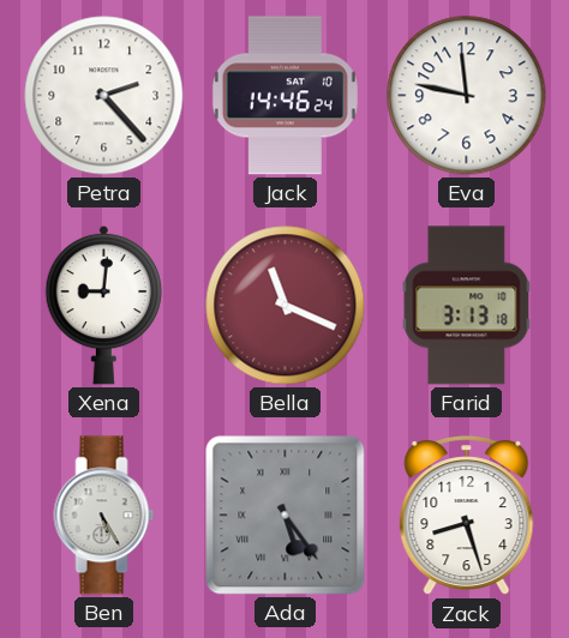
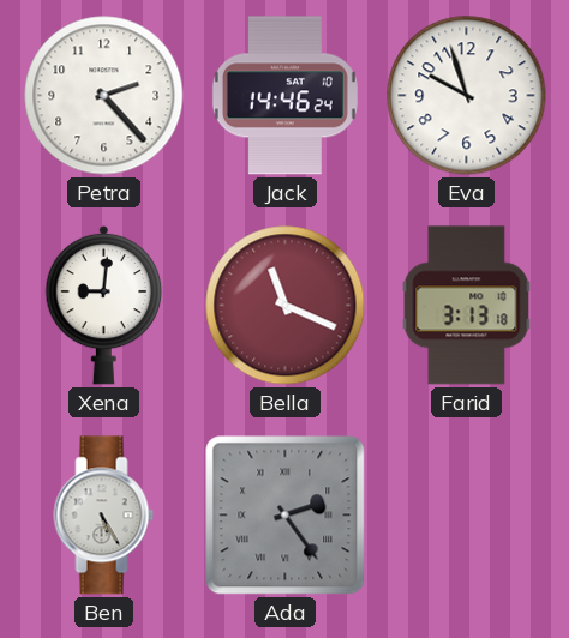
Eva: 11:47 -> 9:57 (467, 96)
Ada: 5:24 -> 2:24 (286, 516)
Zack: 8:27 -> none (467, 516)
